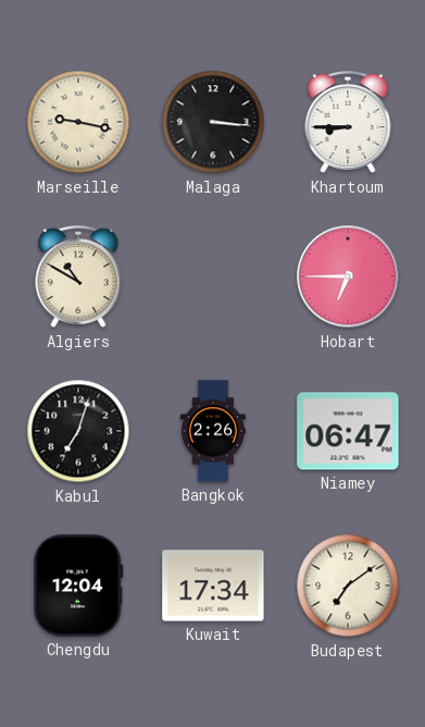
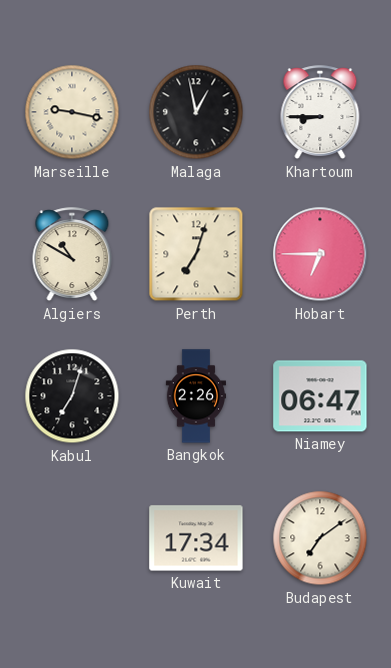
Malaga: 3:16 -> 12:58 (196, 112)
Perth: none -> 7:03 (196, 254)
Chengdu: 12:04 -> none (78, 586)
